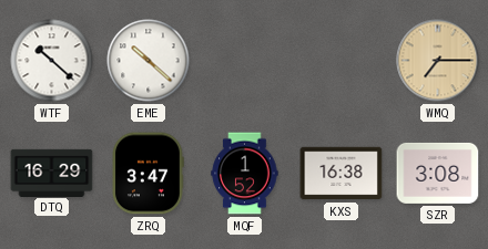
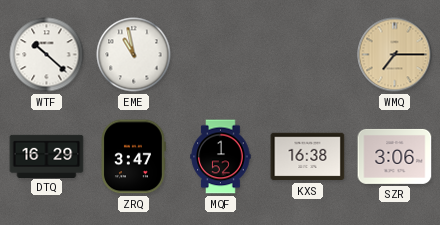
EME: 10:22 -> 10:58 (134, 55)
SZR: 3:08 -> 3:06 (395, 156)
